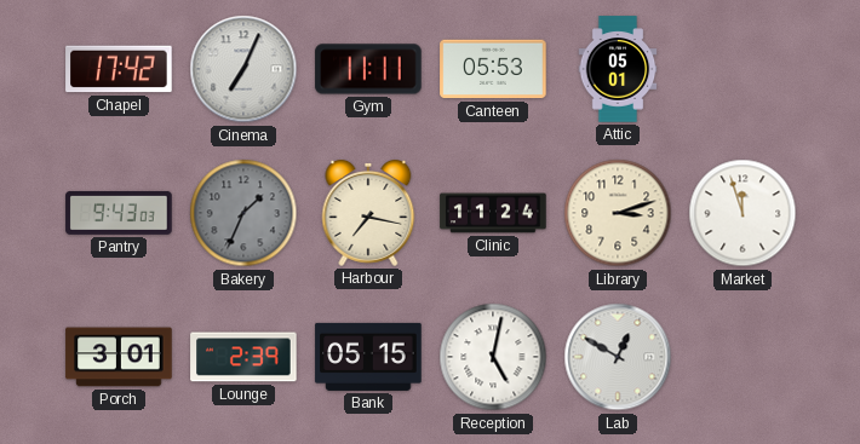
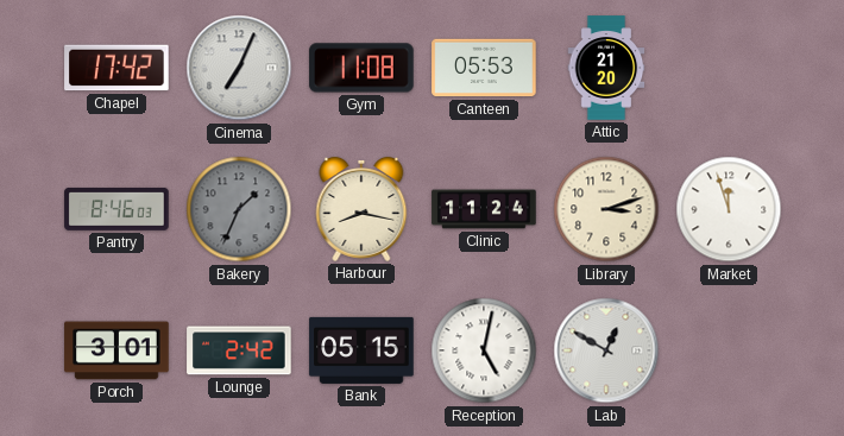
Gym: 11:11 -> 11:08 (361, 68)
Attic: 05:01 -> 21:20 (606, 68)
Pantry: 9:43 -> 8:46 (116, 209)
Harbour: 7:17 -> 8:17 (361, 209)
Lounge: 2:39 -> 2:42 (239, 350)
